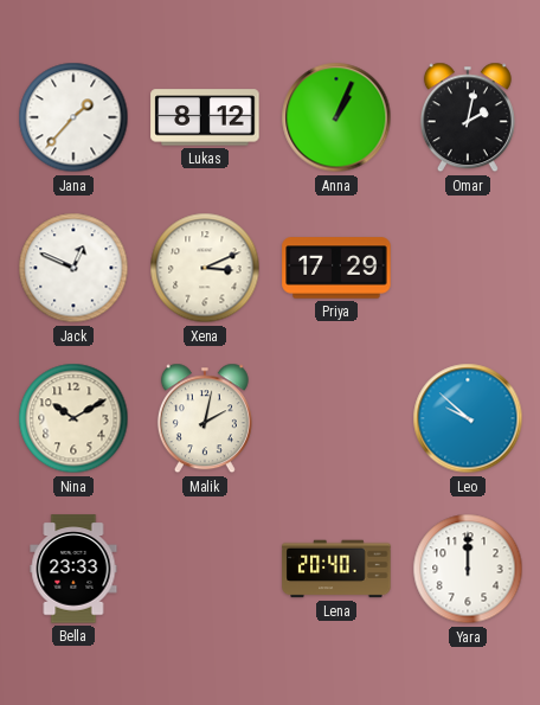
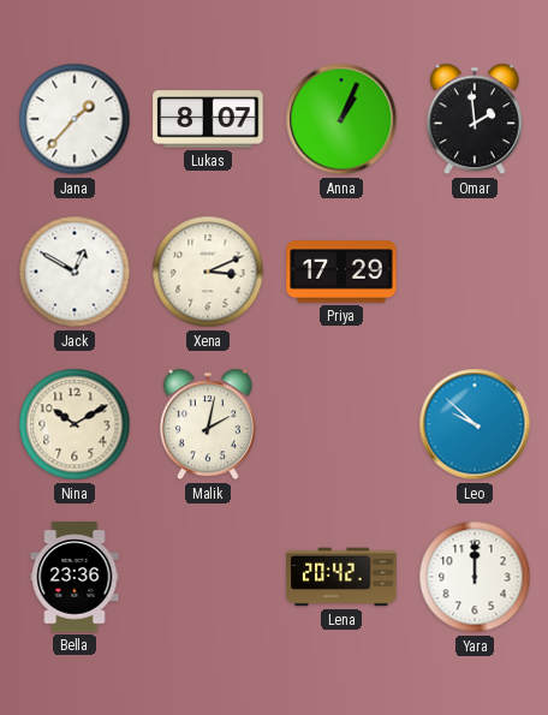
Lukas: 8:12 -> 8:07 (208, 119)
Omar: 2:02 -> 1:59 (475, 119)
Jack: 12:49 -> 12:50 (75, 272)
Bella: 23:33 -> 23:36 (75, 577)
Lena: 20:40 -> 20:42 (341, 577)
